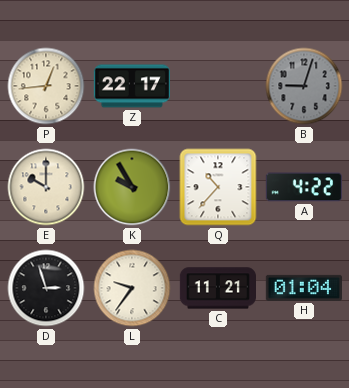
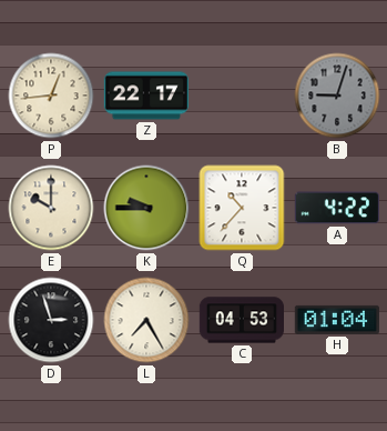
K: 9:55 -> 9:45 (146, 208)
L: 9:36 -> 7:25 (146, 320)
C: 11:21 -> 04:53 (241, 320)
